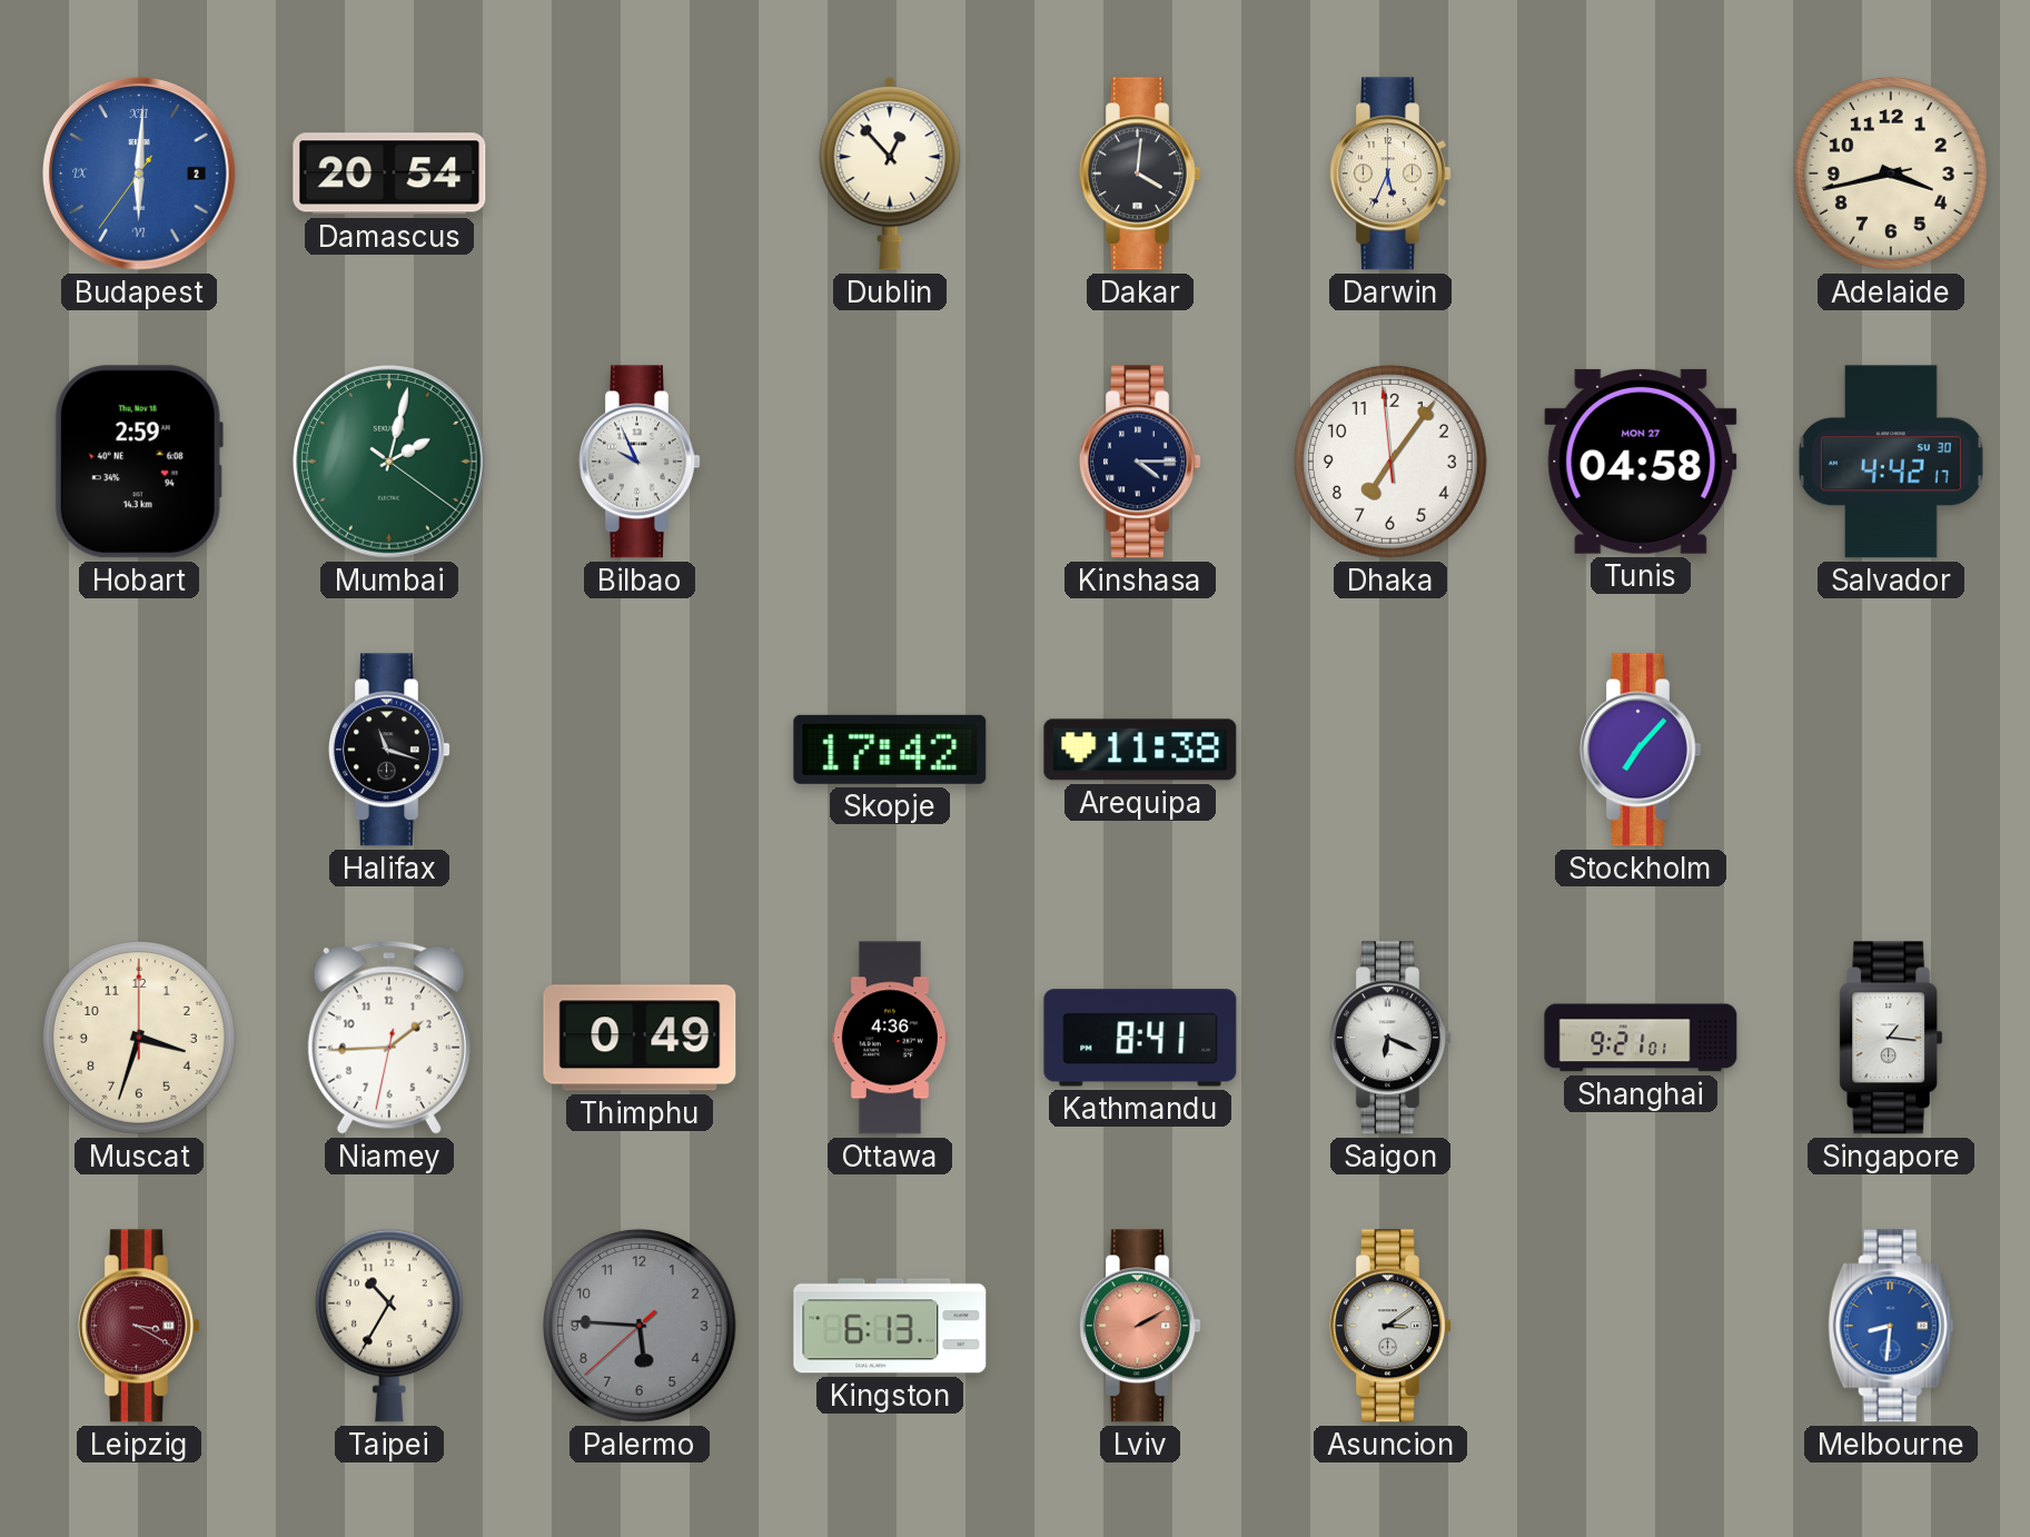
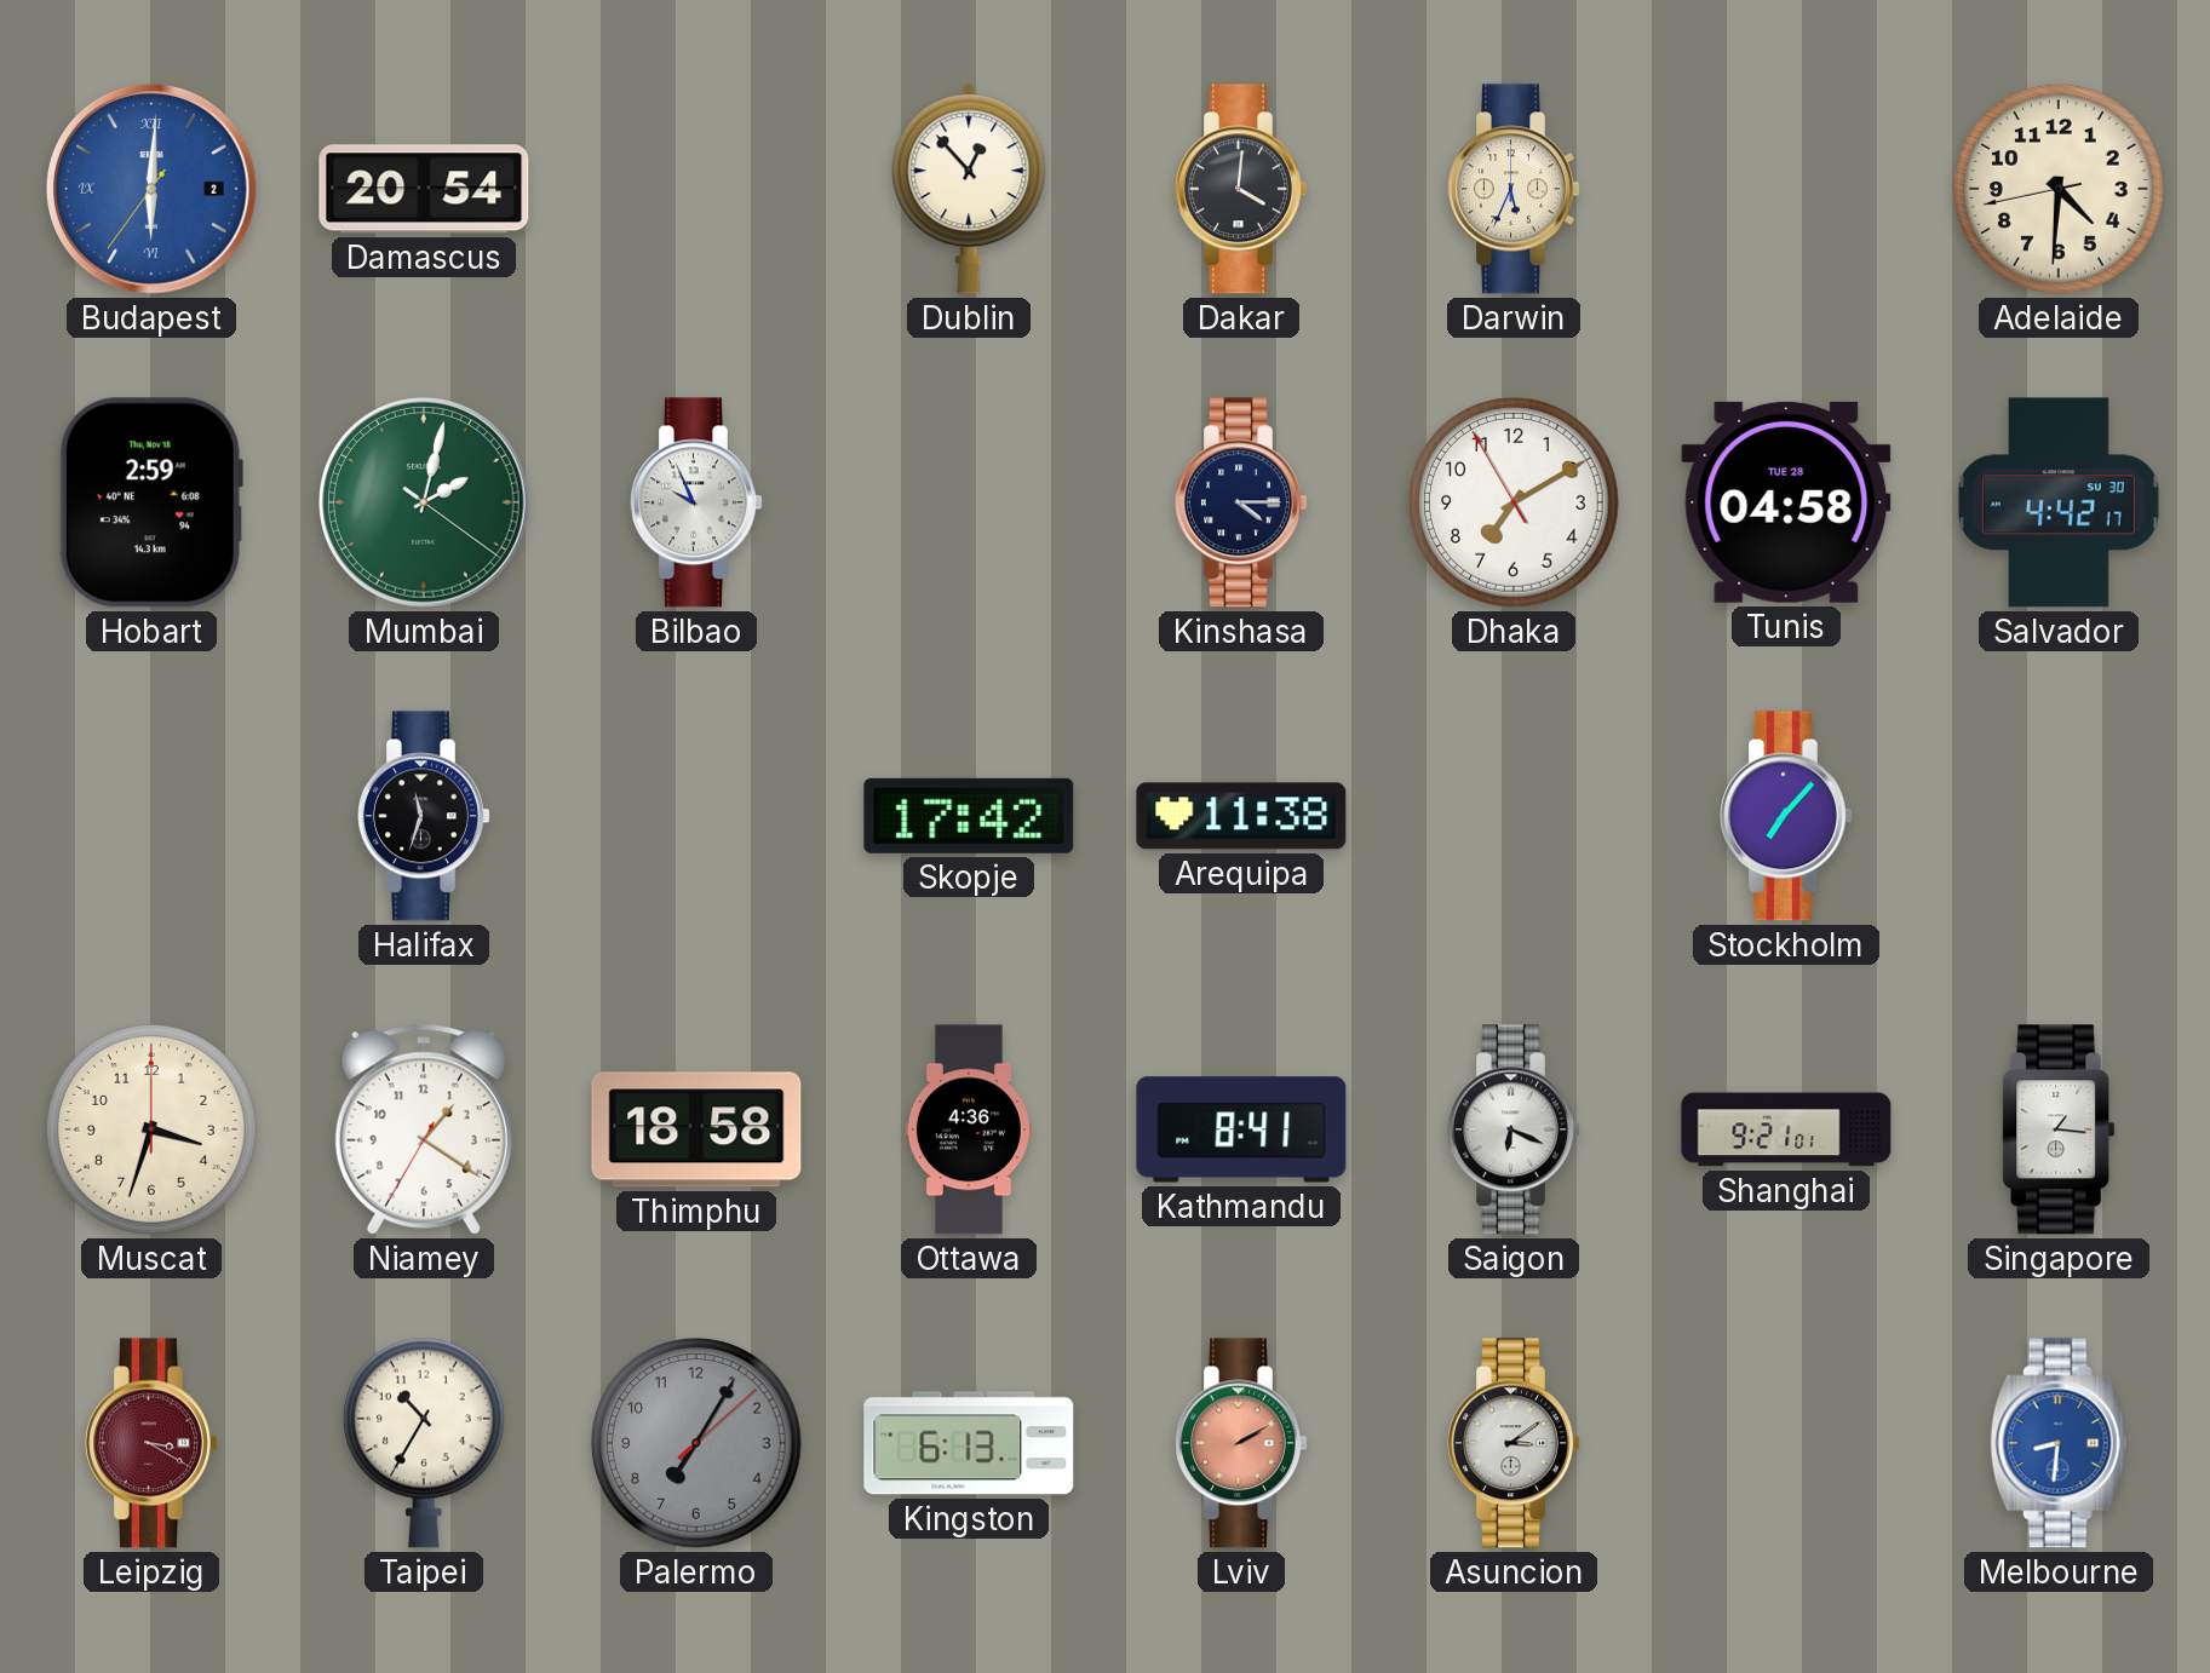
Adelaide: 3:42 -> 4:30 (2059, 189)
Dhaka: 7:05 -> 7:09 (1514, 502)
Tunis date: MON 27 -> TUE 28 (1786, 502)
Halifax: 11:18 -> 11:33 (425, 816)
Niamey: 1:44 -> 1:20 (424, 1129)
Thimphu: 0:49 -> 18:58 (696, 1129)
Palermo: 5:45 -> 7:05 (696, 1443)
